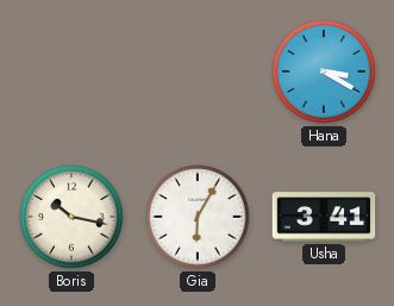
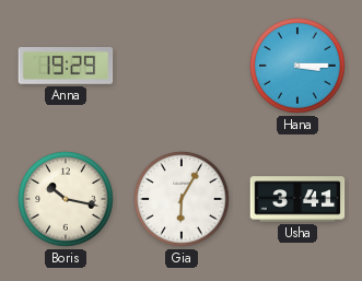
Anna: none -> 19:29 (66, 67)
Hana: 3:20 -> 3:15 (297, 66)
